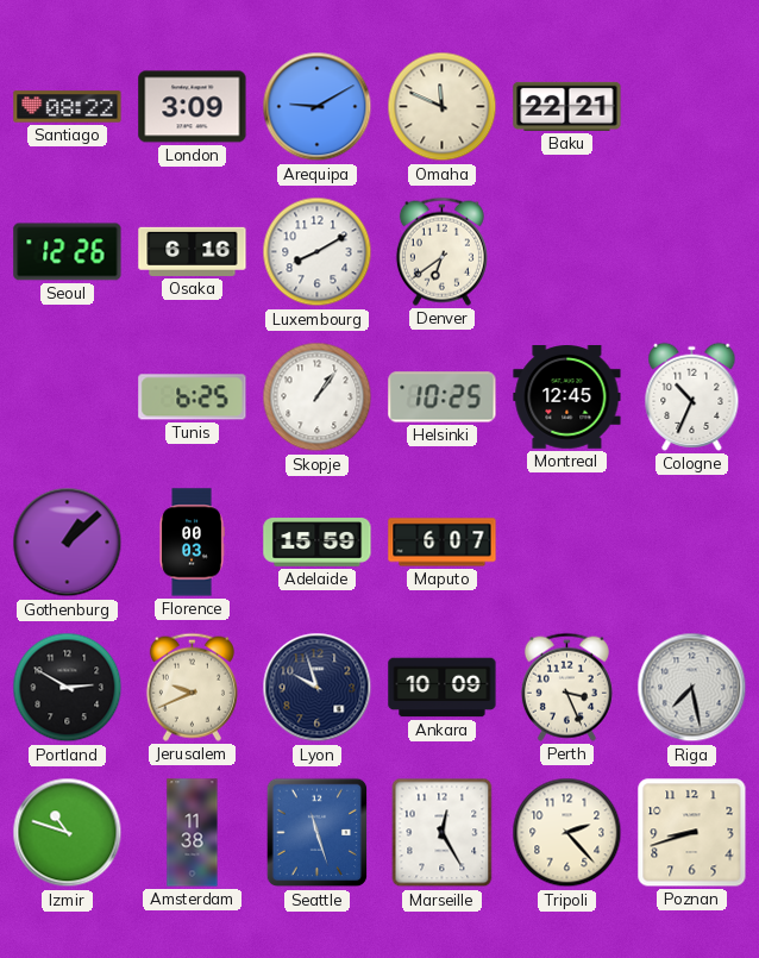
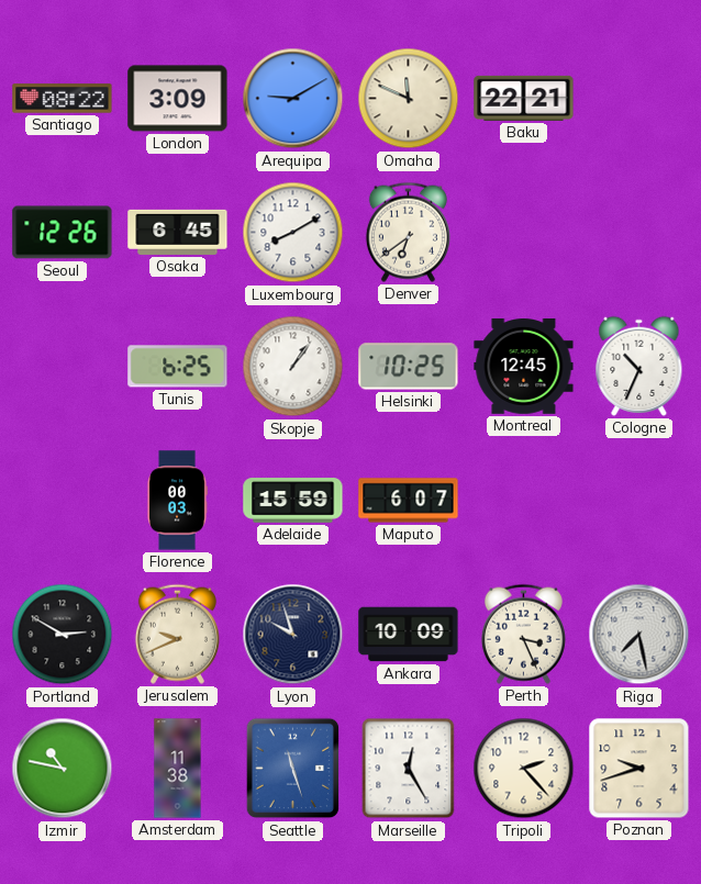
Osaka: 6:16 -> 6:45 (178, 232)
Gothenburg: 1:08 -> none (68, 543)
Izmir: 10:48 -> 10:47 (63, 769)
Poznan: 8:42 -> 9:42 (639, 769)
